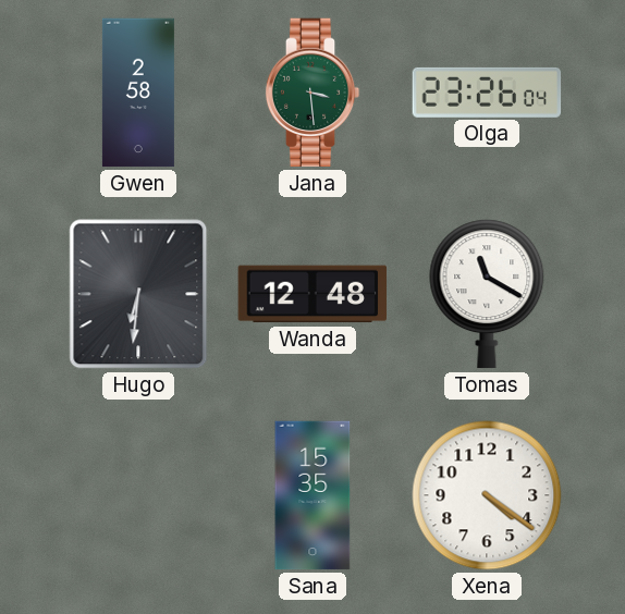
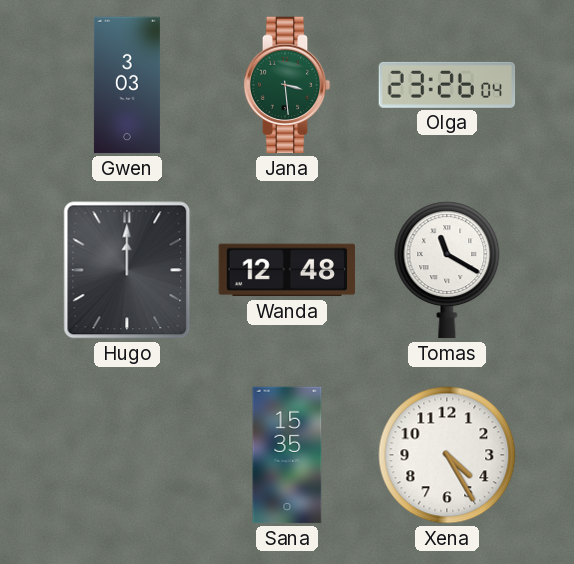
Gwen: 2:58 -> 3:03 (127, 85)
Hugo: 6:31 -> 12:00 (127, 270)
Xena: 4:21 -> 4:25 (447, 455)
